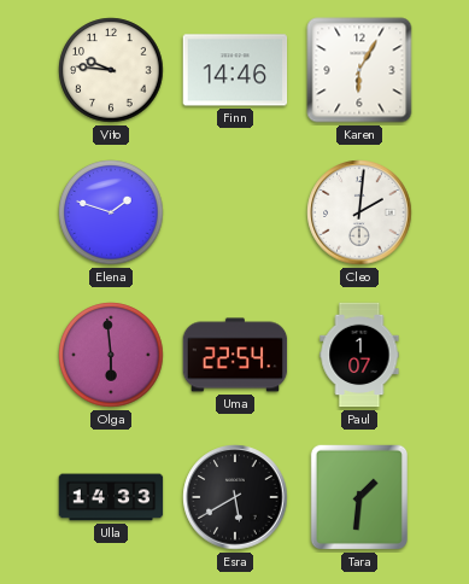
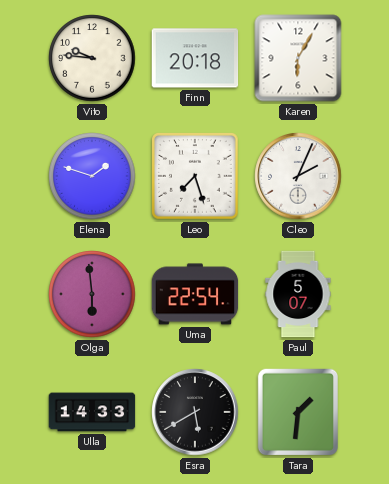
Finn: 14:46 -> 20:18 (195, 58)
Leo: none -> 7:27 (196, 177)
Cleo: 2:01 -> 2:04 (298, 176)
Paul: 1:07 -> 5:07 (298, 294)
